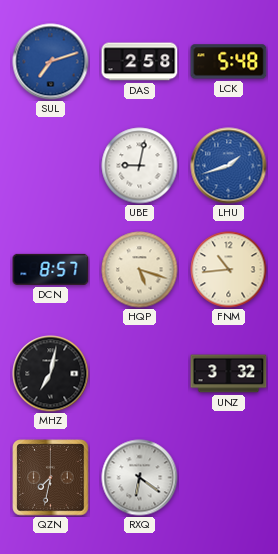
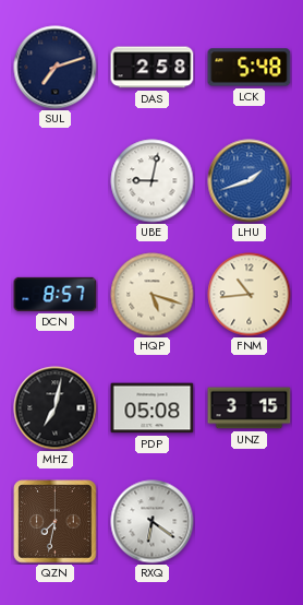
SUL dial: blue -> navy (56, 68)
PDP: none -> 05:08 (153, 408)
UNZ: 3:32 -> 3:15 (250, 408)
